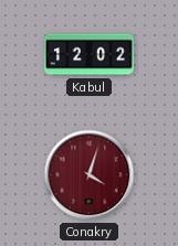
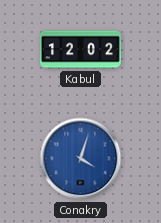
Conakry dial: burgundy -> blue (81, 159)
